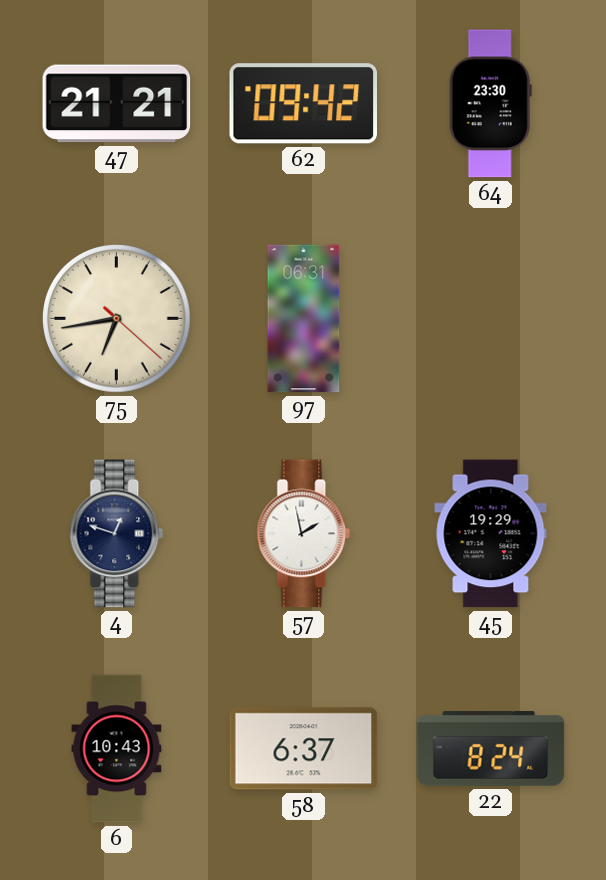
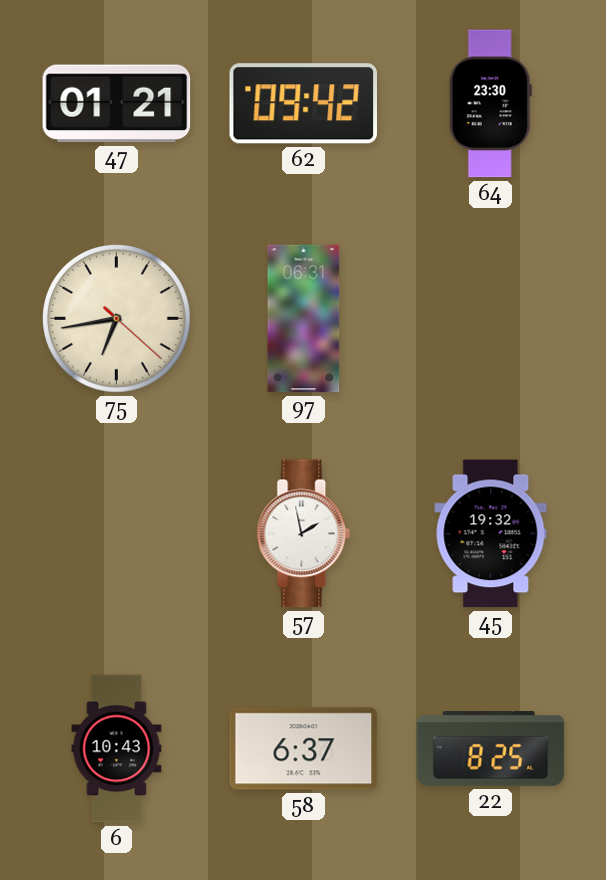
47: 21:21 -> 01:21 (117, 104)
4: 12:48 -> none (117, 534)
45: 19:29 -> 19:32 (491, 534)
22: 8:24 -> 8:25 (491, 749)
